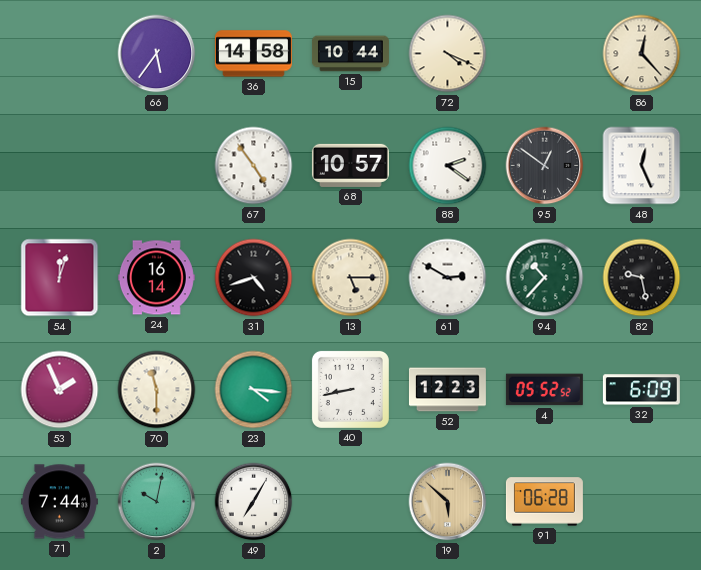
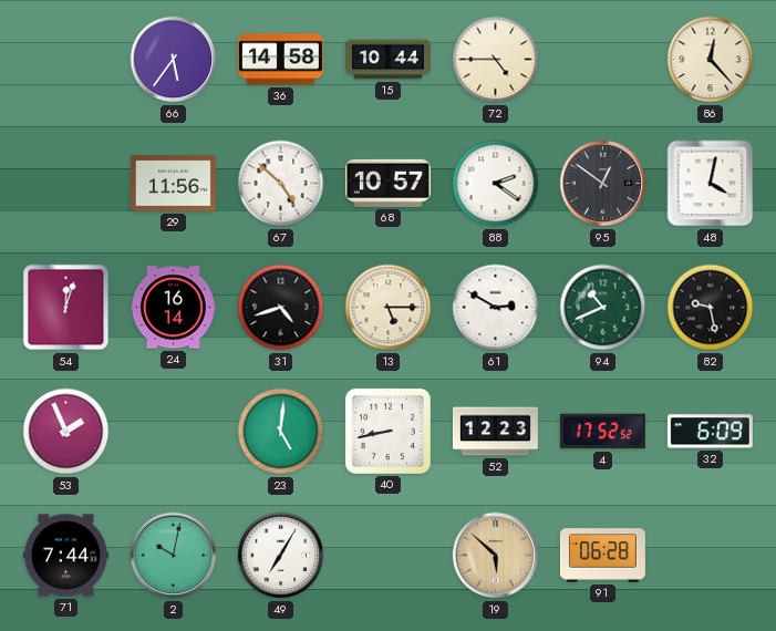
72: 4:19 -> 4:45 (496, 60)
29: none -> 11:56 (173, 184)
67: 4:54 -> 4:52 (281, 184)
48: 12:26 -> 4:02 (711, 184)
94: 10:37 -> 10:41 (603, 308)
70: 11:30 -> none (157, 390)
23: 4:16 -> 5:01 (281, 432)
4: 05:52 -> 17:52 (602, 432)
